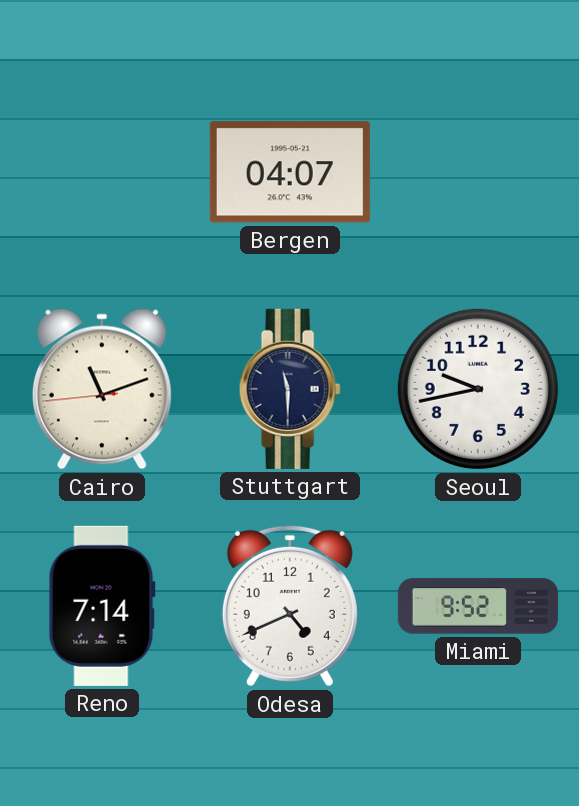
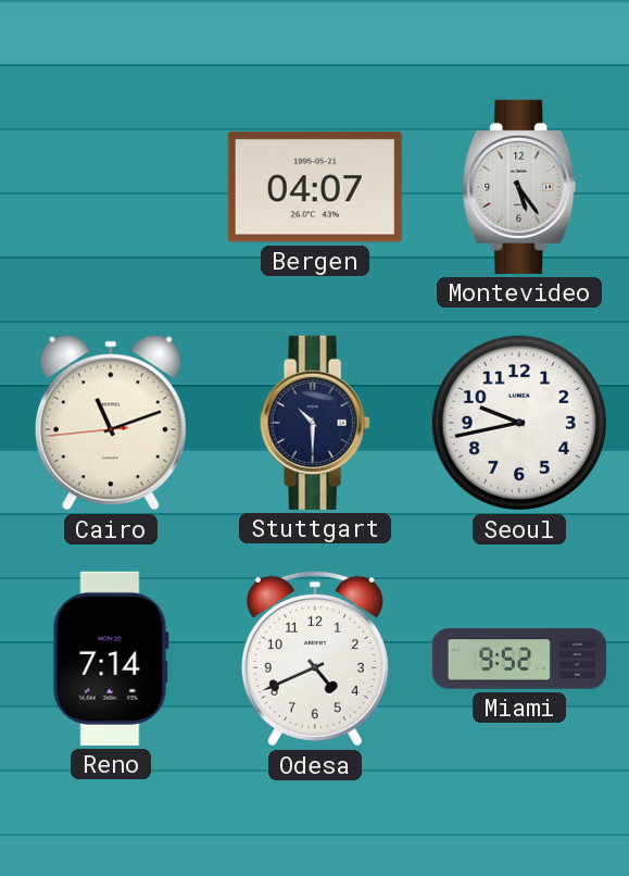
Montevideo: none -> 5:24 (519, 187)
Stuttgart: 11:30 -> 10:30 (315, 423)
